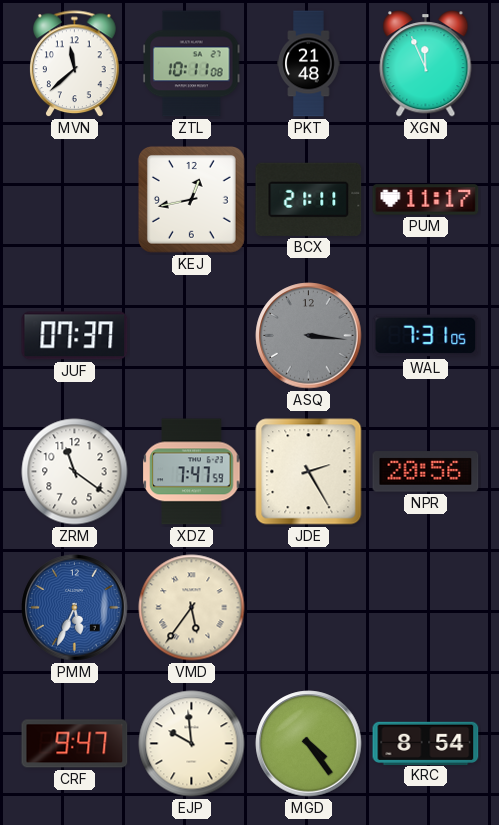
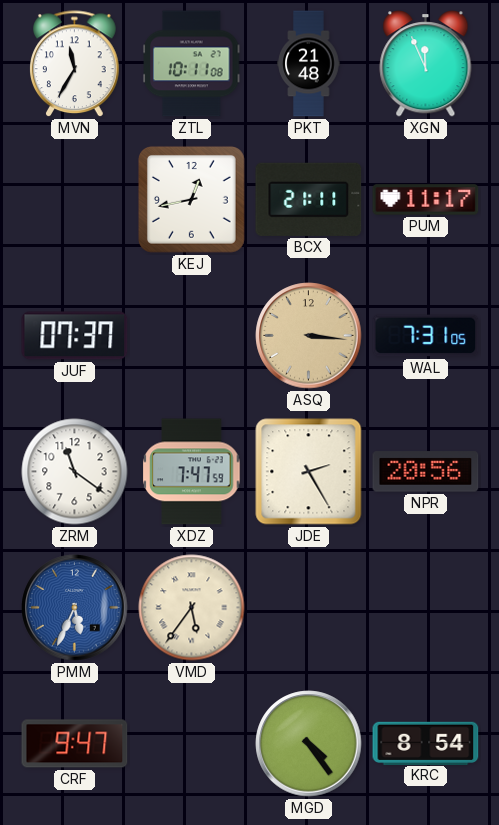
MVN: 11:38 -> 11:35 (75, 64)
ASQ dial: grey -> champagne (309, 336)
EJP: 9:59 -> none (192, 744)
